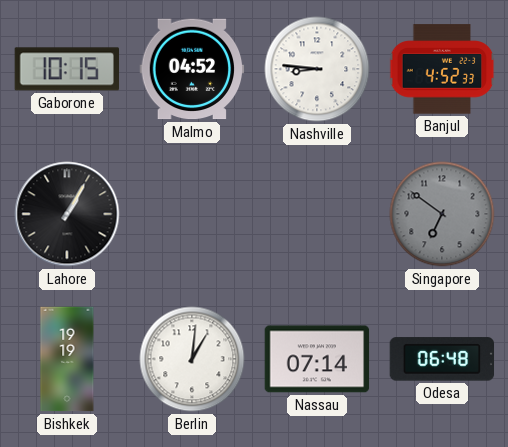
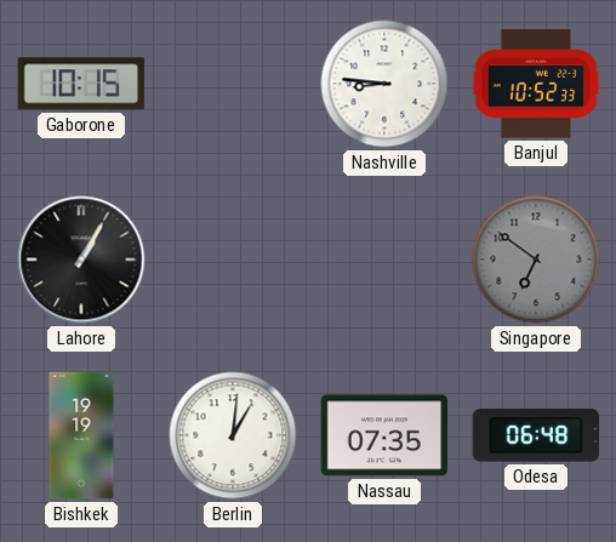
Malmo: 04:52 -> none (192, 69)
Banjul: 4:52 -> 10:52 (536, 84)
Nassau: 07:14 -> 07:35 (384, 435)
